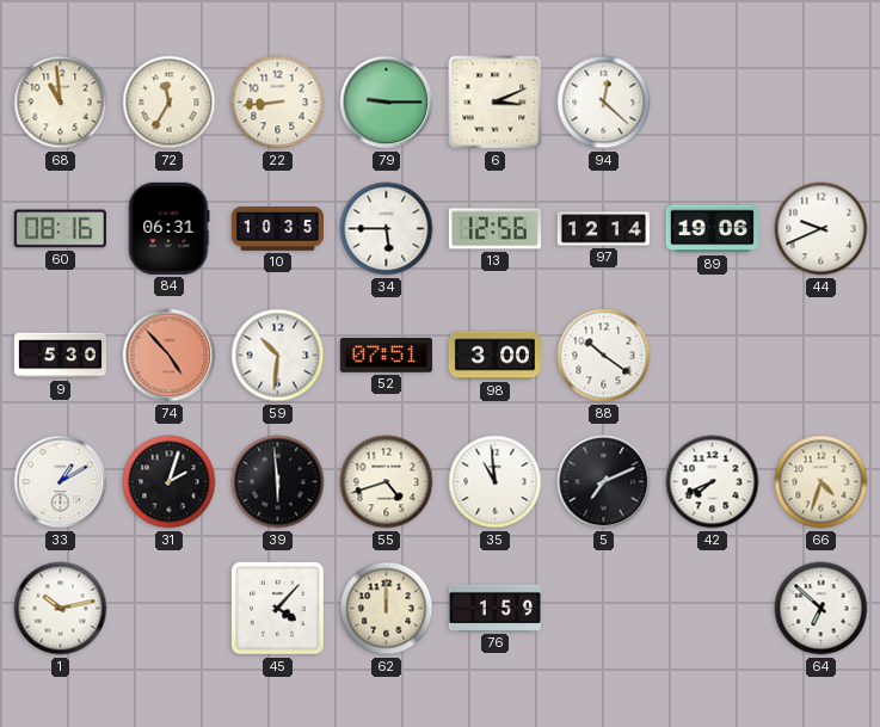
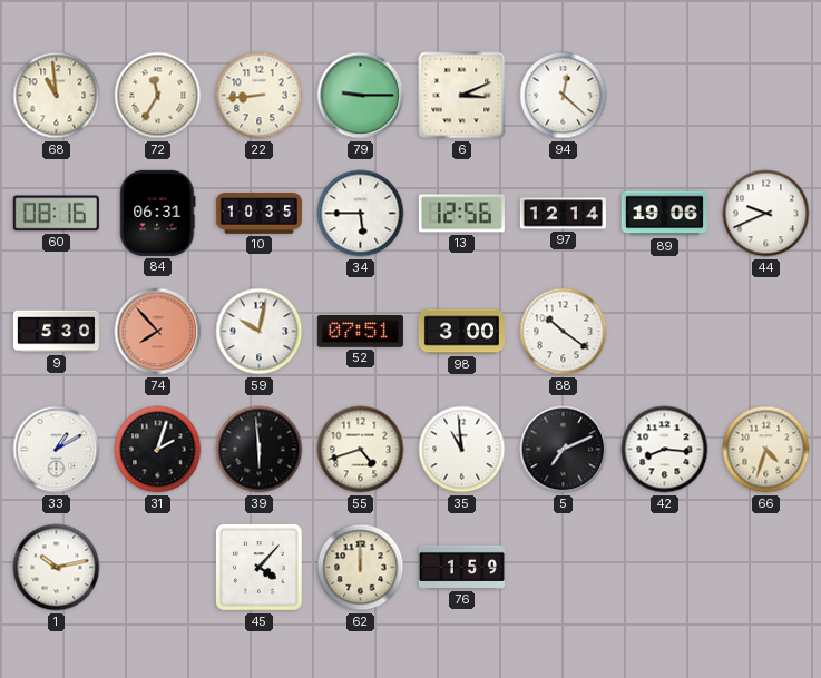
74: 4:53 -> 7:53 (158, 332)
59: 10:31 -> 10:02 (260, 332)
42: 7:41 -> 8:16 (665, 450)
64: 6:52 -> none (821, 609)
